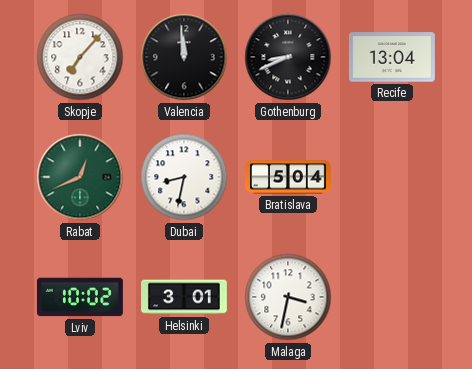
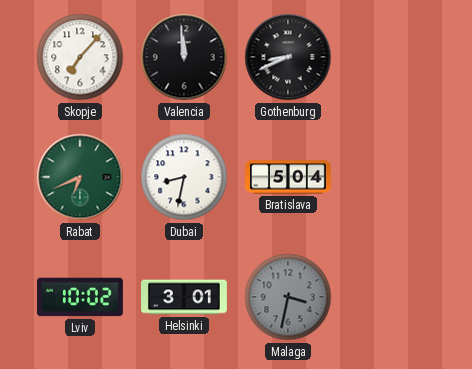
Recife: 13:04 -> none (392, 57)
Rabat: 12:41 -> 6:41 (80, 177)
Malaga dial: white -> grey (288, 297)
